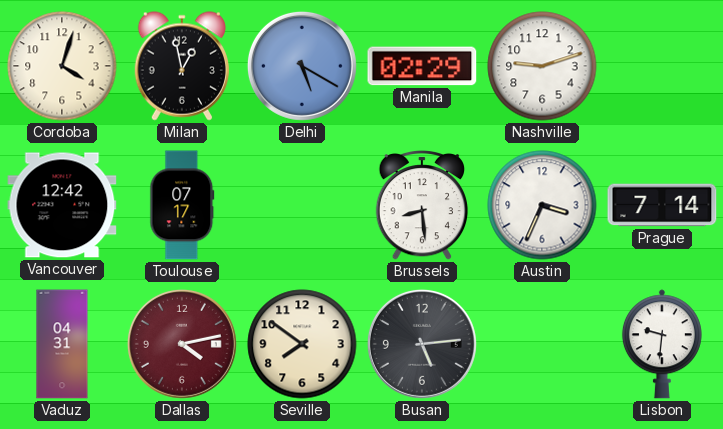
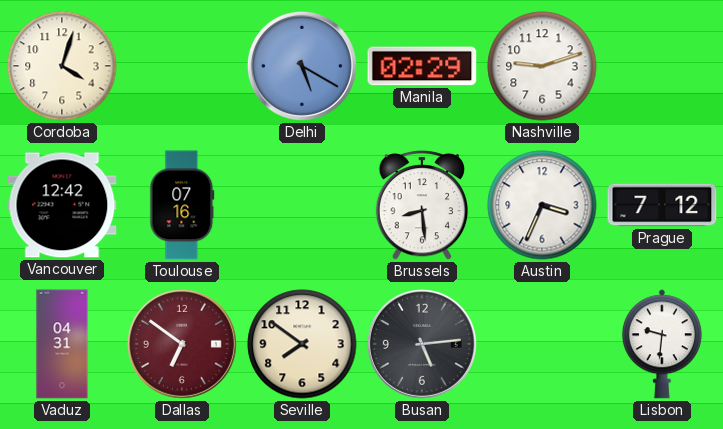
Milan: 12:58 -> none (182, 66)
Toulouse: 07:17 -> 07:16 (182, 205)
Prague: 7:14 -> 7:12 (662, 205)
Dallas: 4:13 -> 6:51 (182, 344)
